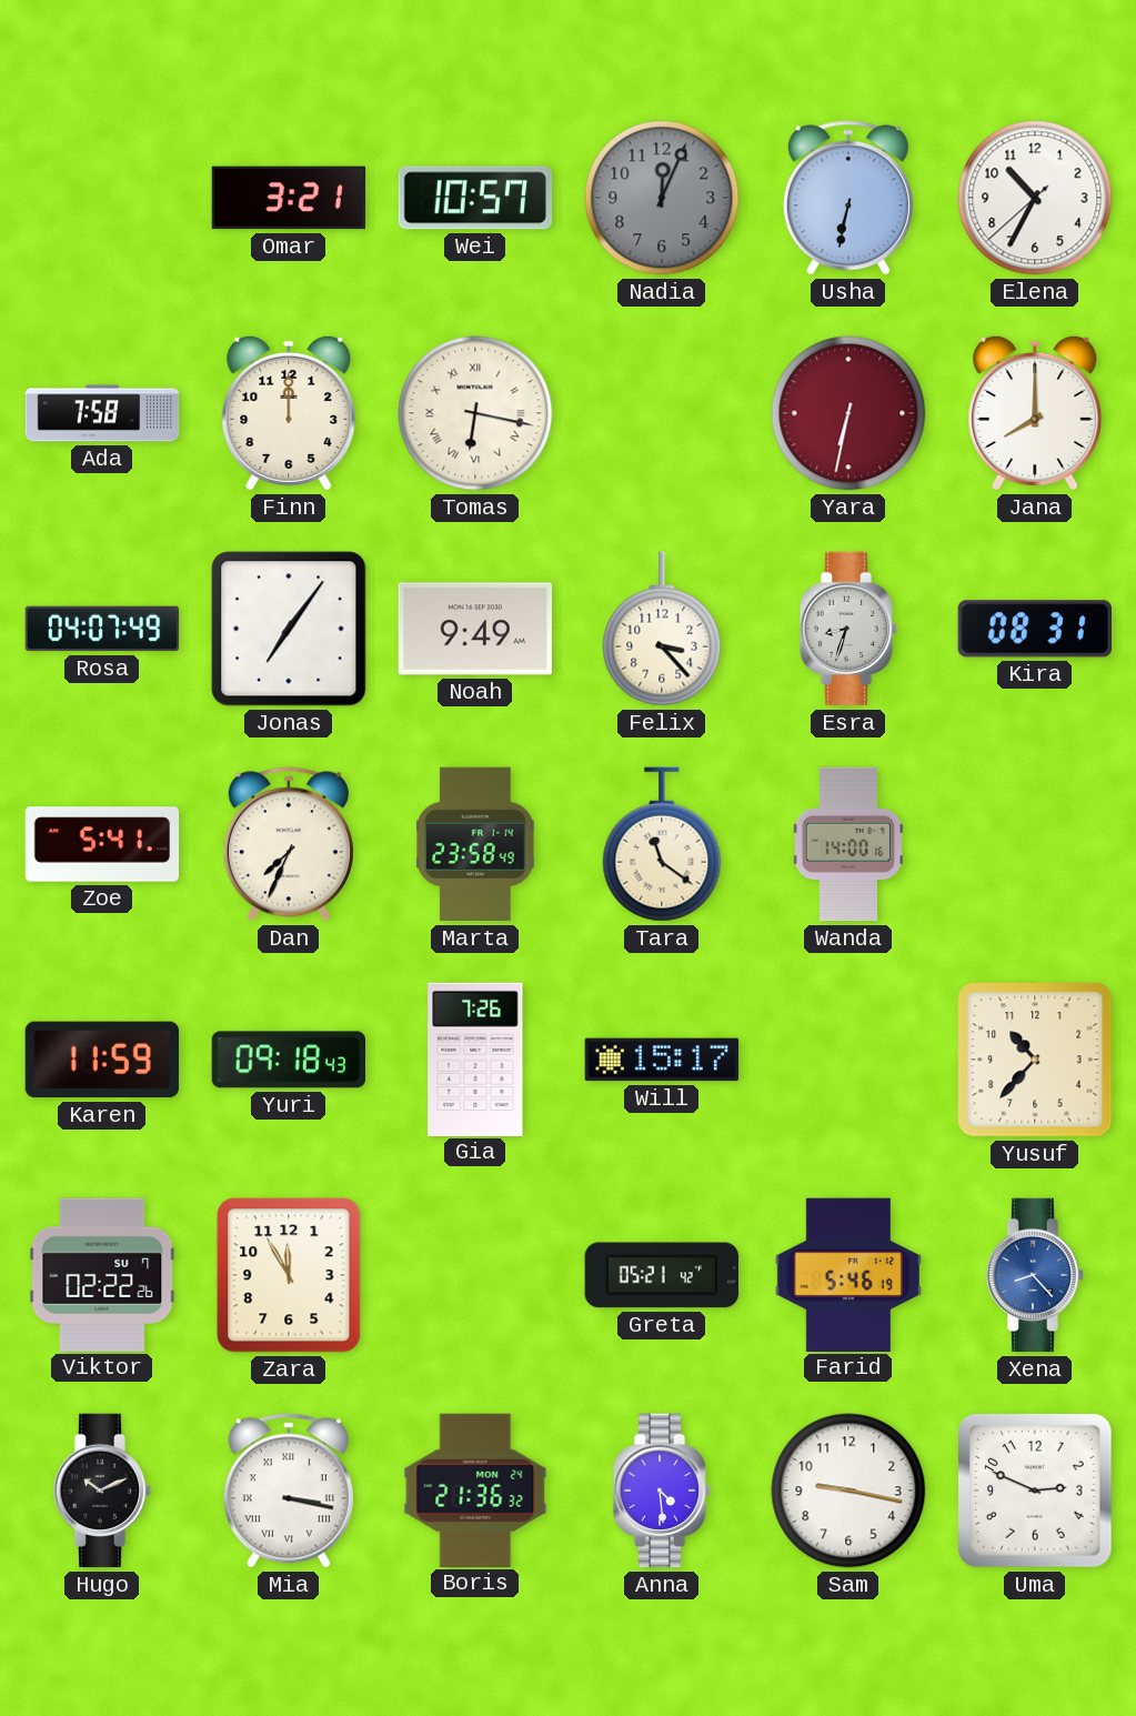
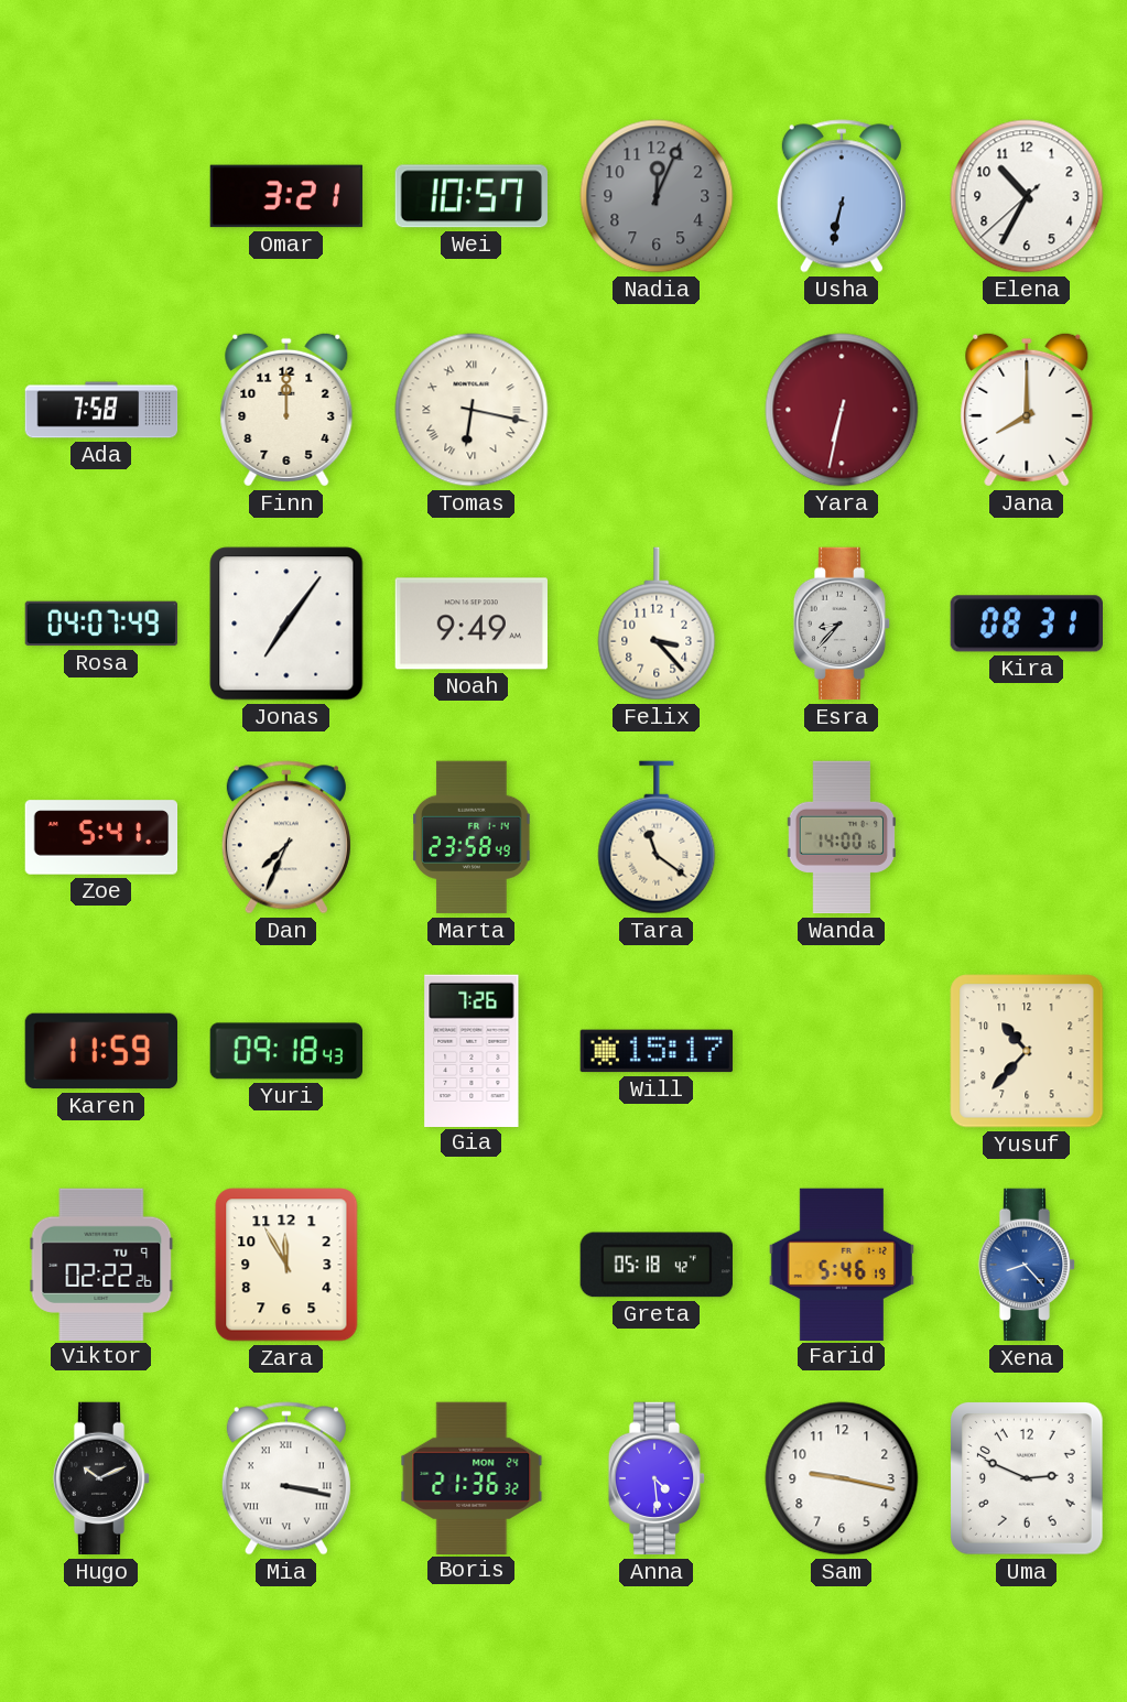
Esra: 8:33 -> 8:37 (842, 624)
Viktor date: SU 7 -> TU 9 (101, 1264)
Greta: 05:21 -> 05:18 (655, 1265)
